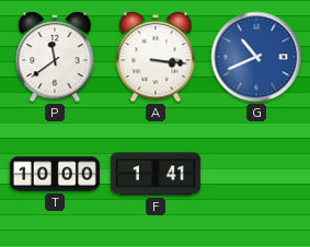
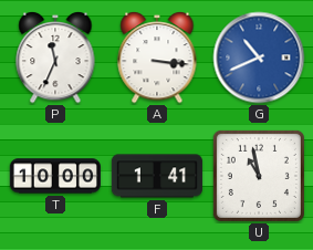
P: 11:39 -> 11:34 (55, 58)
U: none -> 10:58 (259, 176)
